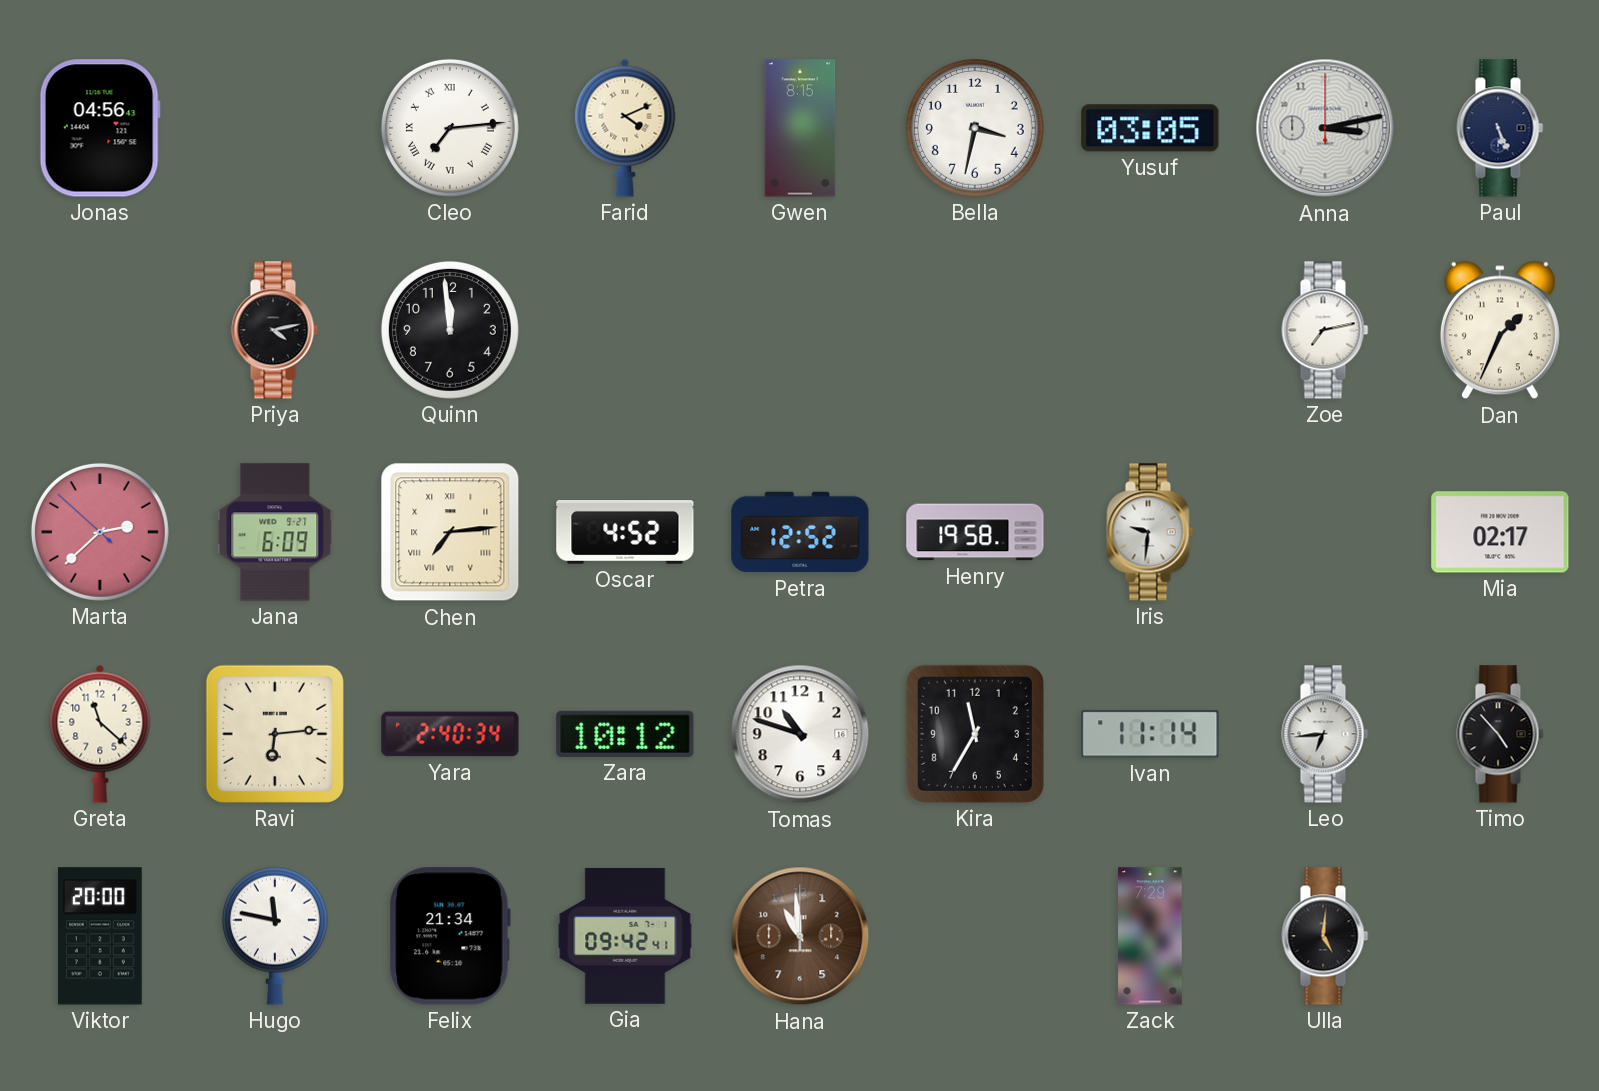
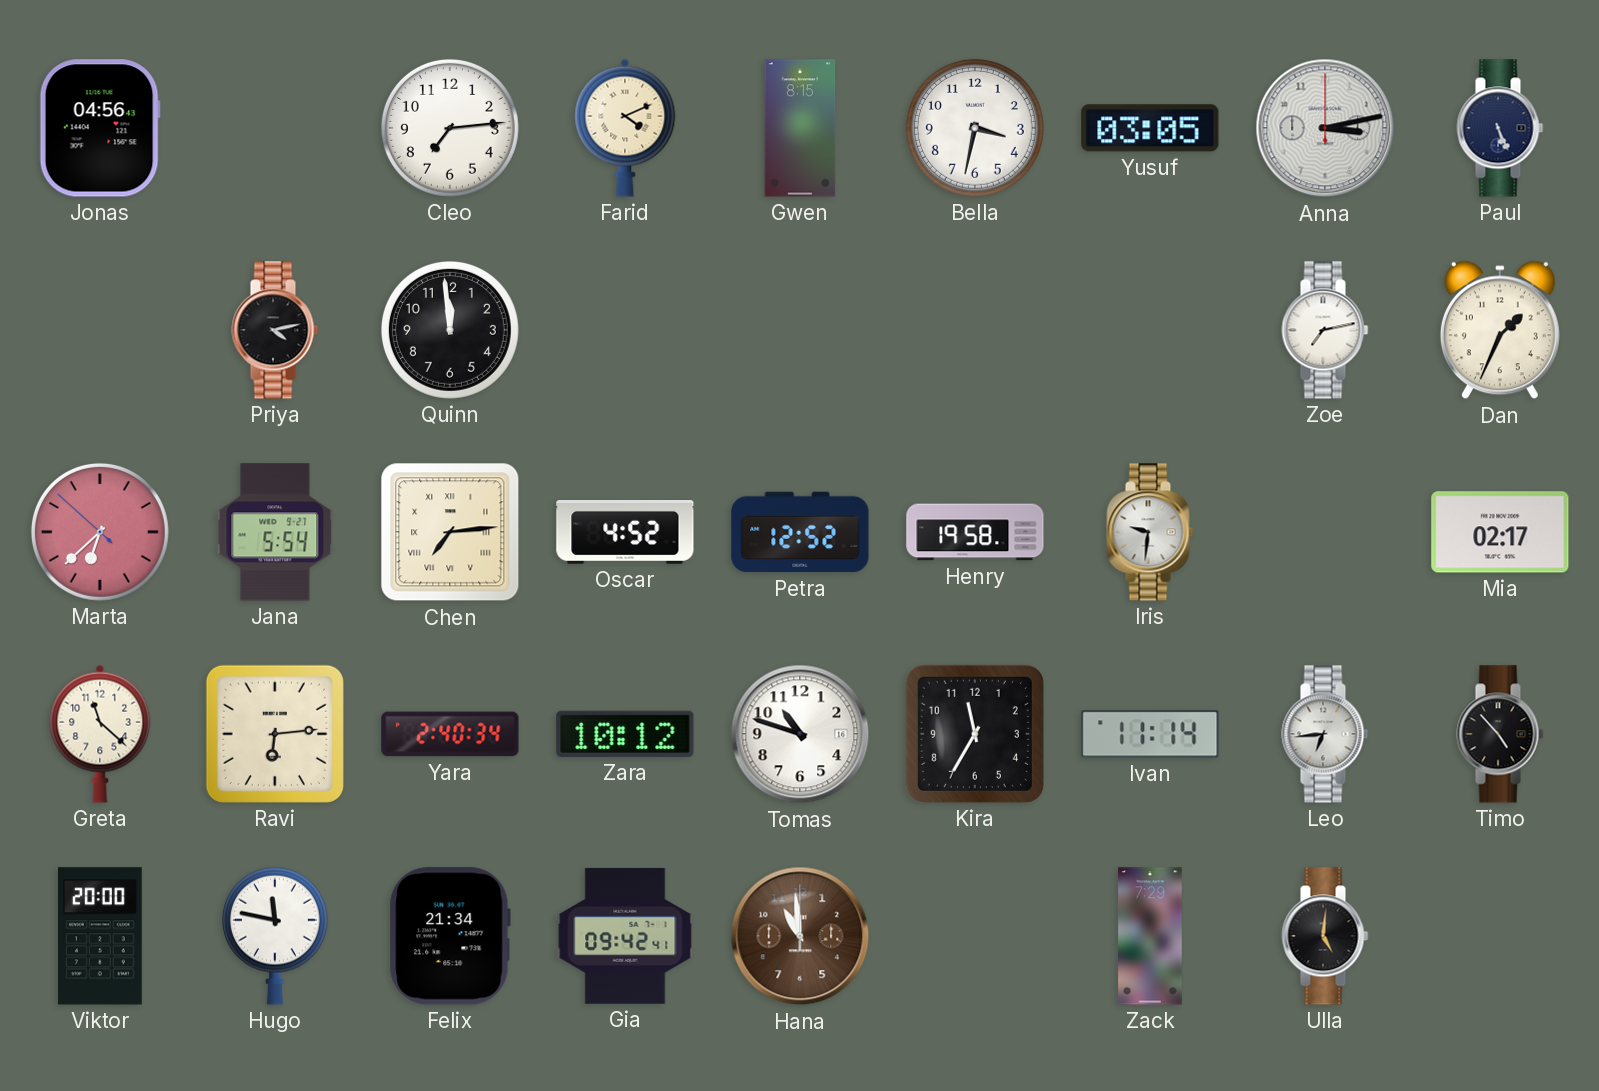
Cleo numerals: Roman -> Arabic (450, 128)
Marta: 2:37 -> 6:37 (100, 532)
Jana: 6:09 -> 5:54 (275, 532)
